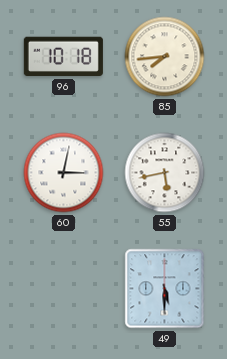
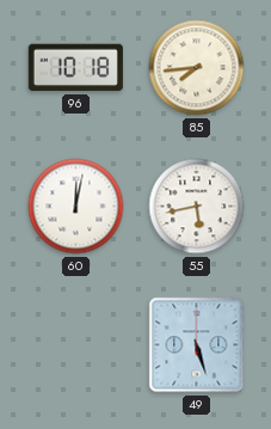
60: 3:02 -> 12:02 (76, 207)
49: 5:30 -> 5:27 (197, 345)
